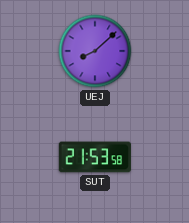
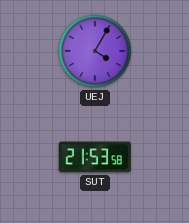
UEJ: 8:08 -> 4:05 (95, 51)
